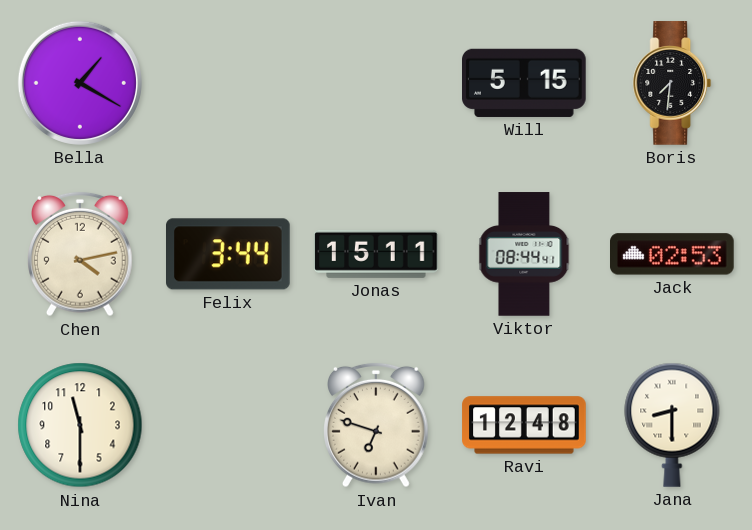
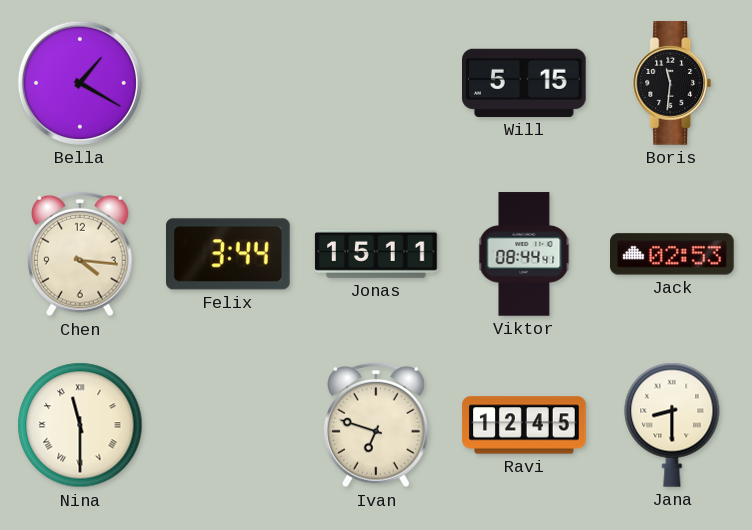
Boris: 7:31 -> 11:31 (672, 83)
Chen: 4:13 -> 4:16 (81, 254)
Nina numerals: Arabic -> Roman (80, 425)
Ravi: 12:48 -> 12:45 (524, 425)
